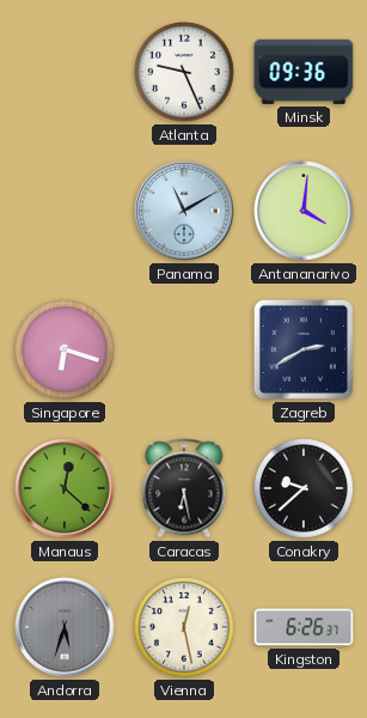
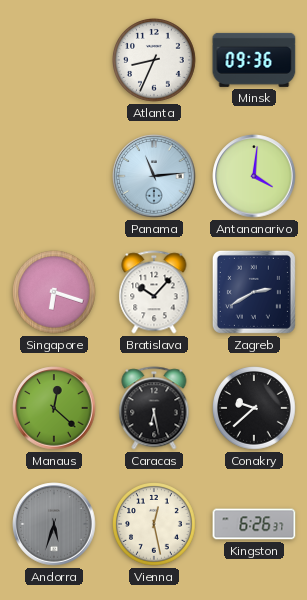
Atlanta: 9:26 -> 8:34 (155, 61)
Panama: 11:10 -> 11:14 (154, 176)
Bratislava: none -> 10:07 (154, 292)
